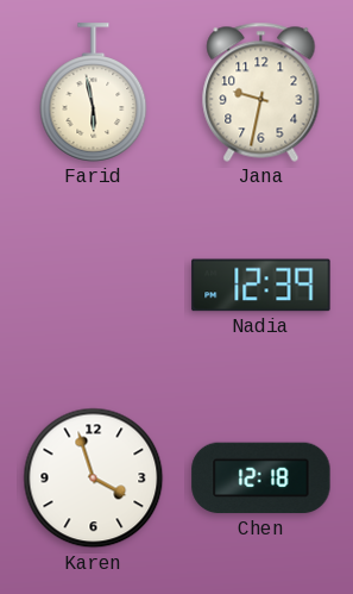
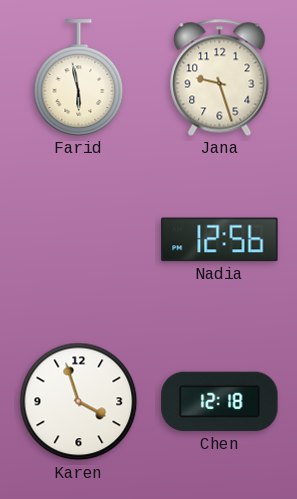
Jana: 9:32 -> 9:27 (220, 77)
Nadia: 12:39 -> 12:56 (220, 240)
